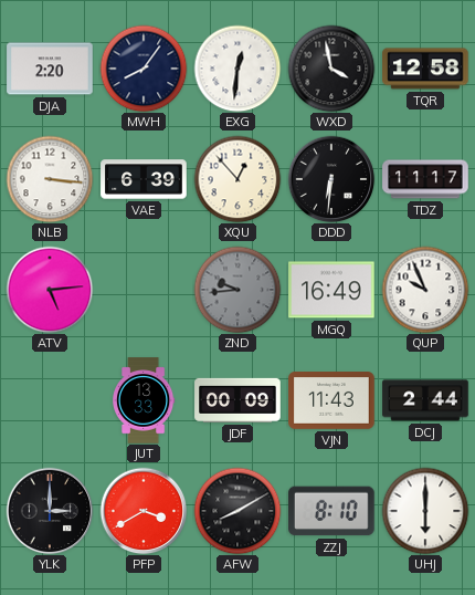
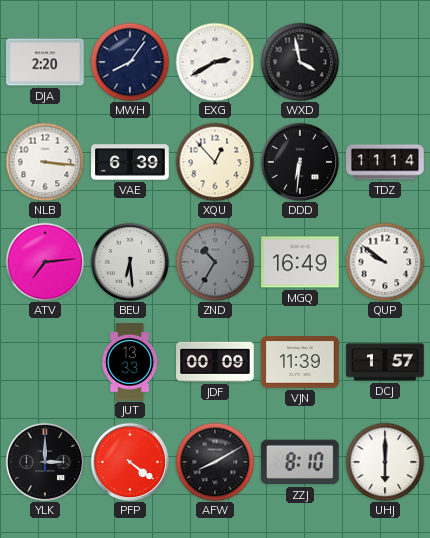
EXG: 12:31 -> 2:40 (215, 62)
TQR: 12:58 -> none (425, 69)
TDZ: 11:17 -> 11:14 (385, 162)
ATV: 5:14 -> 7:14 (45, 262)
BEU: none -> 6:29 (130, 262)
ZND: 9:44 -> 10:35 (215, 262)
QUP: 9:56 -> 9:51 (385, 262)
VJN: 11:43 -> 11:39 (300, 363)
DCJ: 2:44 -> 1:57 (385, 362)
PFP: 3:40 -> 4:21 (130, 462)
